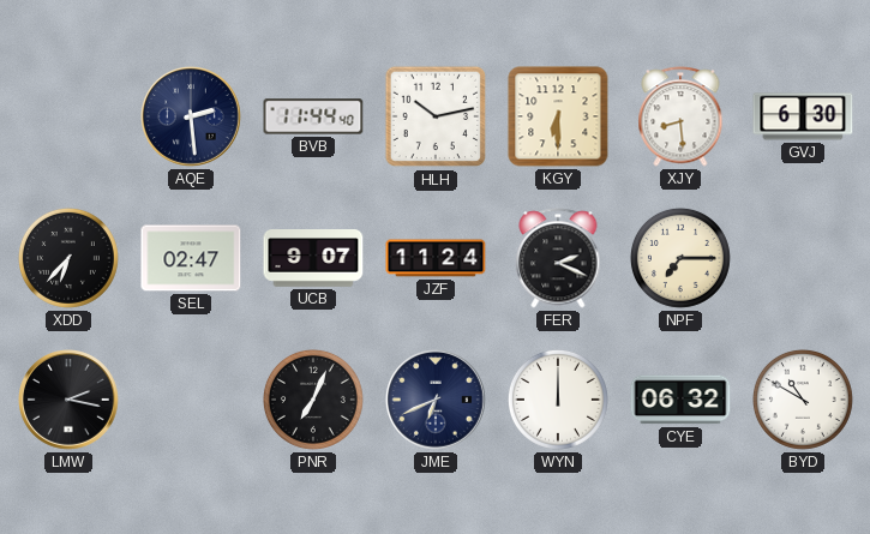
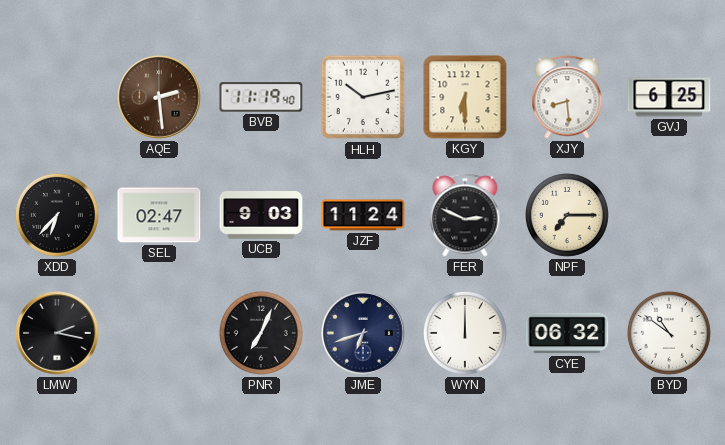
AQE dial: navy -> brown (159, 97)
BVB: 11:44 -> 11:19 (261, 97)
GVJ: 6:30 -> 6:25 (669, 97)
UCB: 9:07 -> 9:03 (261, 215)
FER: 2:19 -> 2:49 (465, 215)
JME: 6:41 -> 6:42 (363, 333)
BYD: 10:50 -> 10:51 (669, 333)
